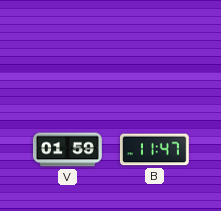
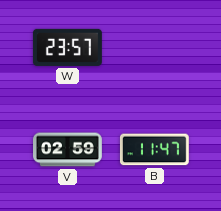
W: none -> 23:57 (67, 47)
V: 01:59 -> 02:59 (68, 150)
